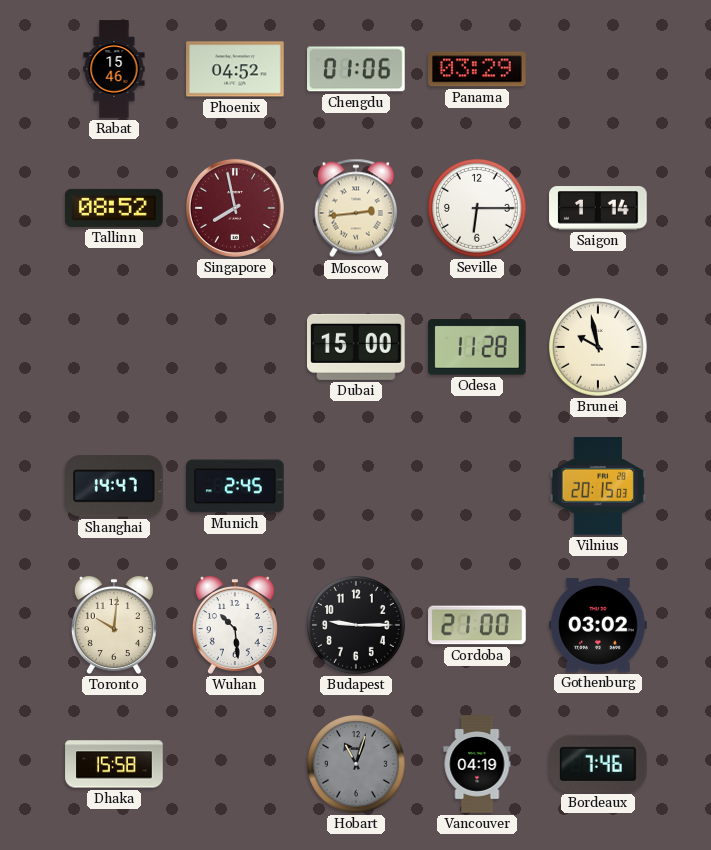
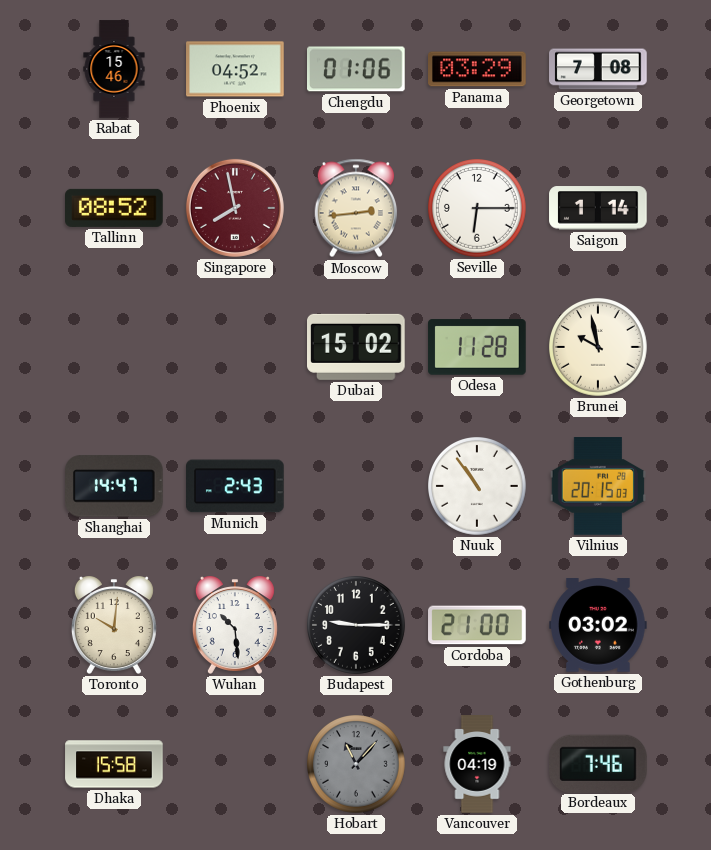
Georgetown: none -> 7:08 (598, 69)
Dubai: 15:00 -> 15:02 (357, 347)
Munich: 2:45 -> 2:43 (235, 486)
Nuuk: none -> 10:54 (478, 487)
Hobart: 11:03 -> 11:07 (357, 765)
